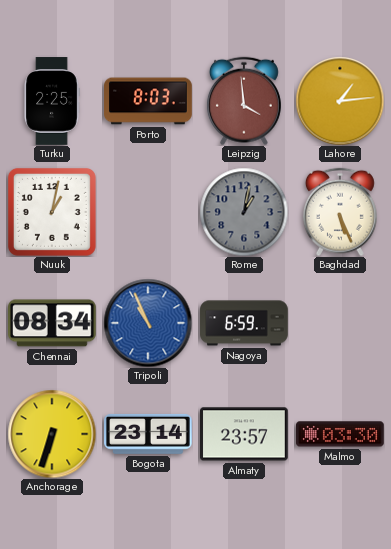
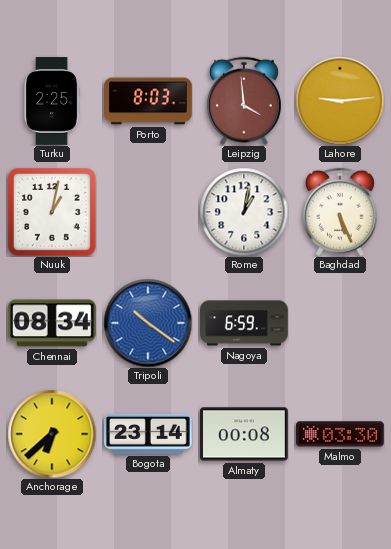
Lahore: 1:14 -> 9:14 (340, 101)
Rome dial: grey -> white (244, 212)
Tripoli: 10:56 -> 10:21 (148, 323)
Anchorage: 6:33 -> 6:38 (52, 434)
Almaty: 23:57 -> 00:08 (245, 434)
